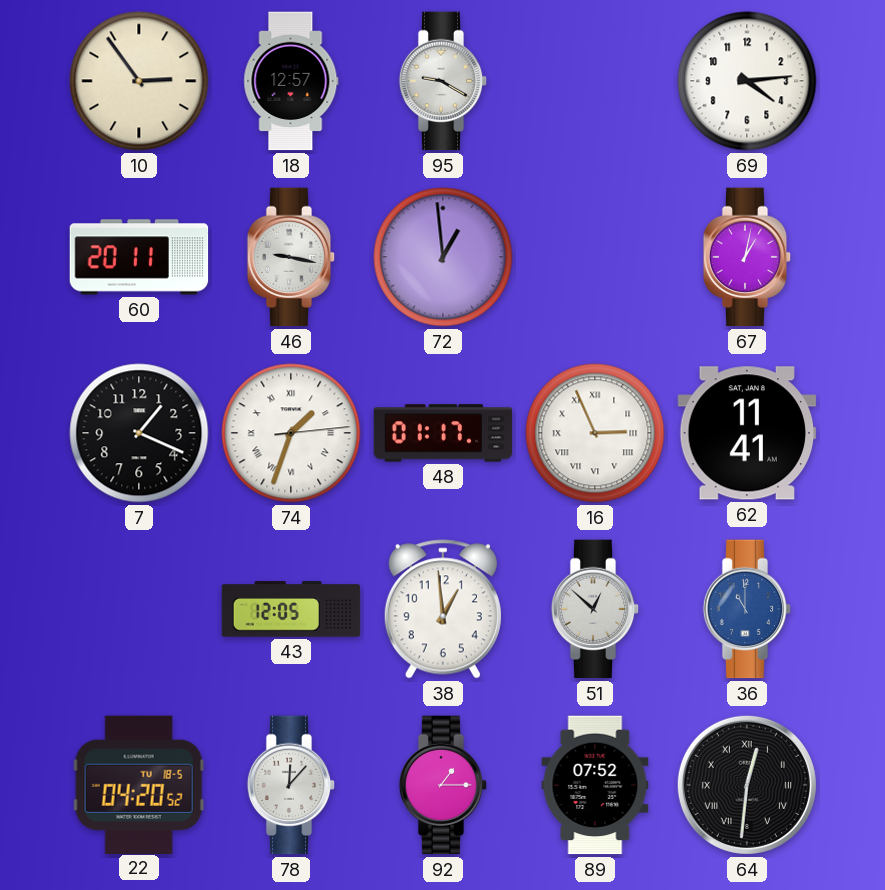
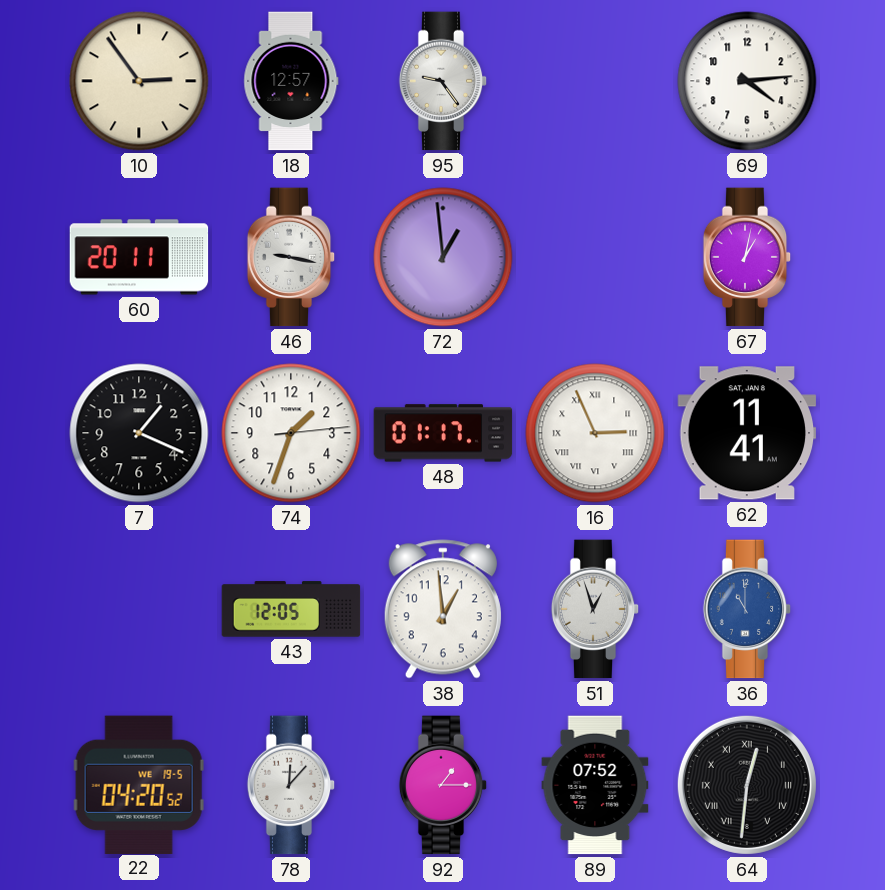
95: 9:20 -> 9:24 (443, 81)
74 numerals: Roman -> Arabic (291, 433)
51: 12:52 -> 12:57 (595, 609)
22 date: TU 18-5 -> WE 19-5 (139, 784)
